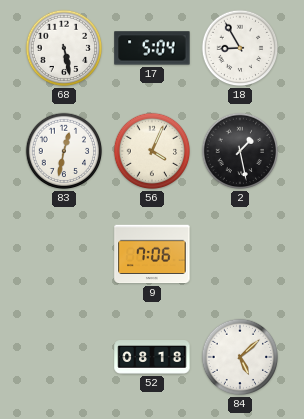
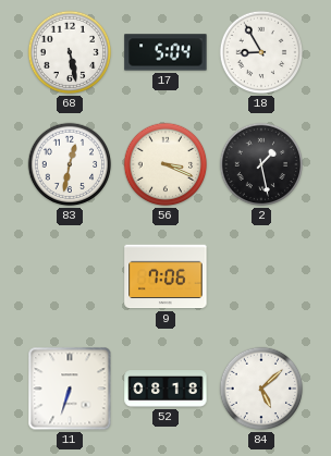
56: 4:04 -> 3:19 (165, 164)
11: none -> 6:33 (70, 389)
